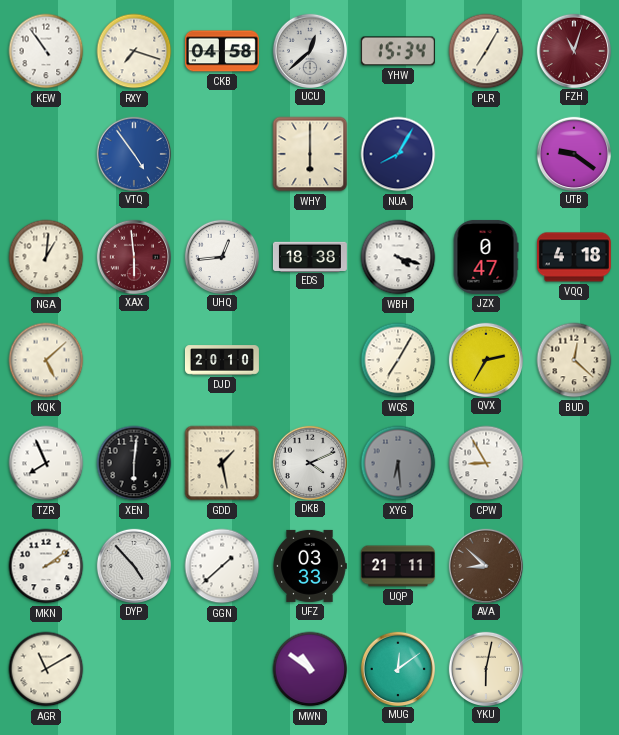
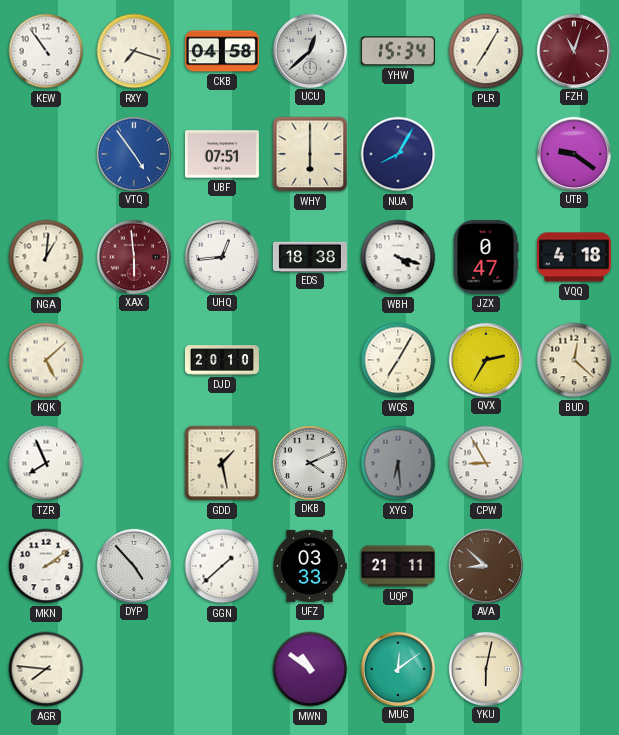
UBF: none -> 07:51 (222, 154)
XEN: 6:01 -> none (134, 463)
AGR: 11:10 -> 7:46 (46, 669)
